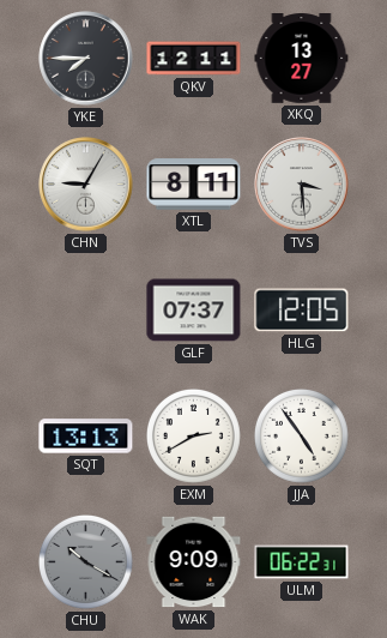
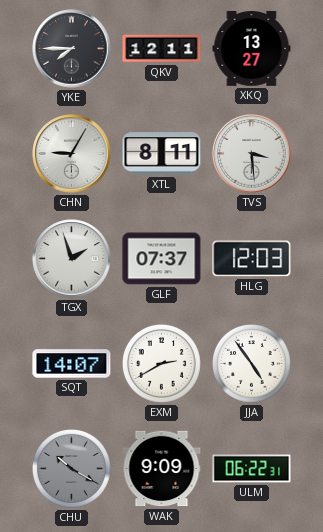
TGX: none -> 1:57 (72, 259)
HLG: 12:05 -> 12:03 (252, 259)
SQT: 13:13 -> 14:07 (72, 364)
